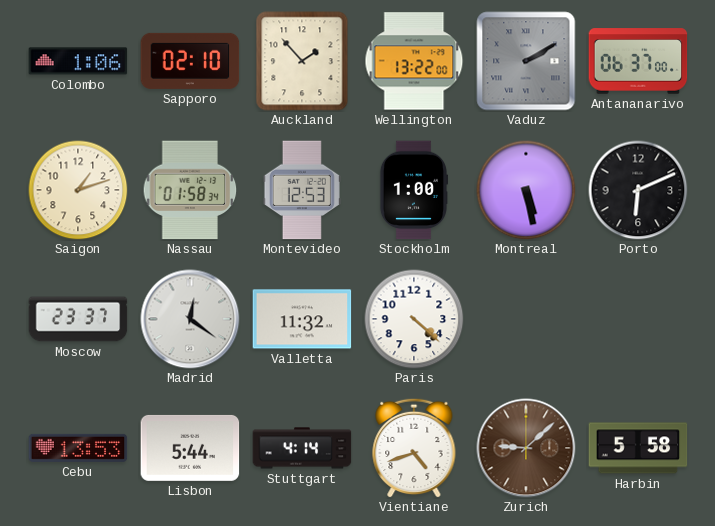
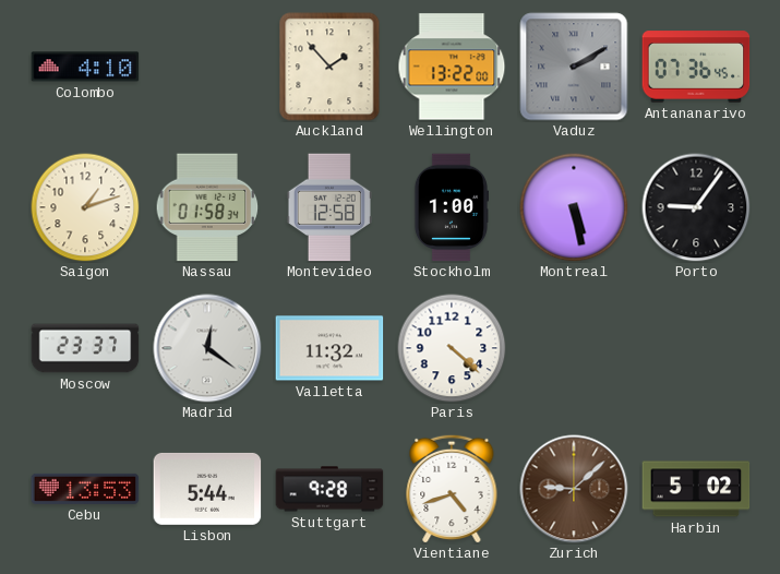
Colombo: 1:06 -> 4:10 (85, 67)
Sapporo: 02:10 -> none (190, 61)
Antananarivo: 06:37 -> 07:36 (696, 67)
Montevideo: 12:53 -> 12:58 (329, 207)
Porto: 6:11 -> 9:06 (696, 207)
Stuttgart: 4:14 -> 9:28 (329, 489)
Harbin: 5:58 -> 5:02 (696, 489)
